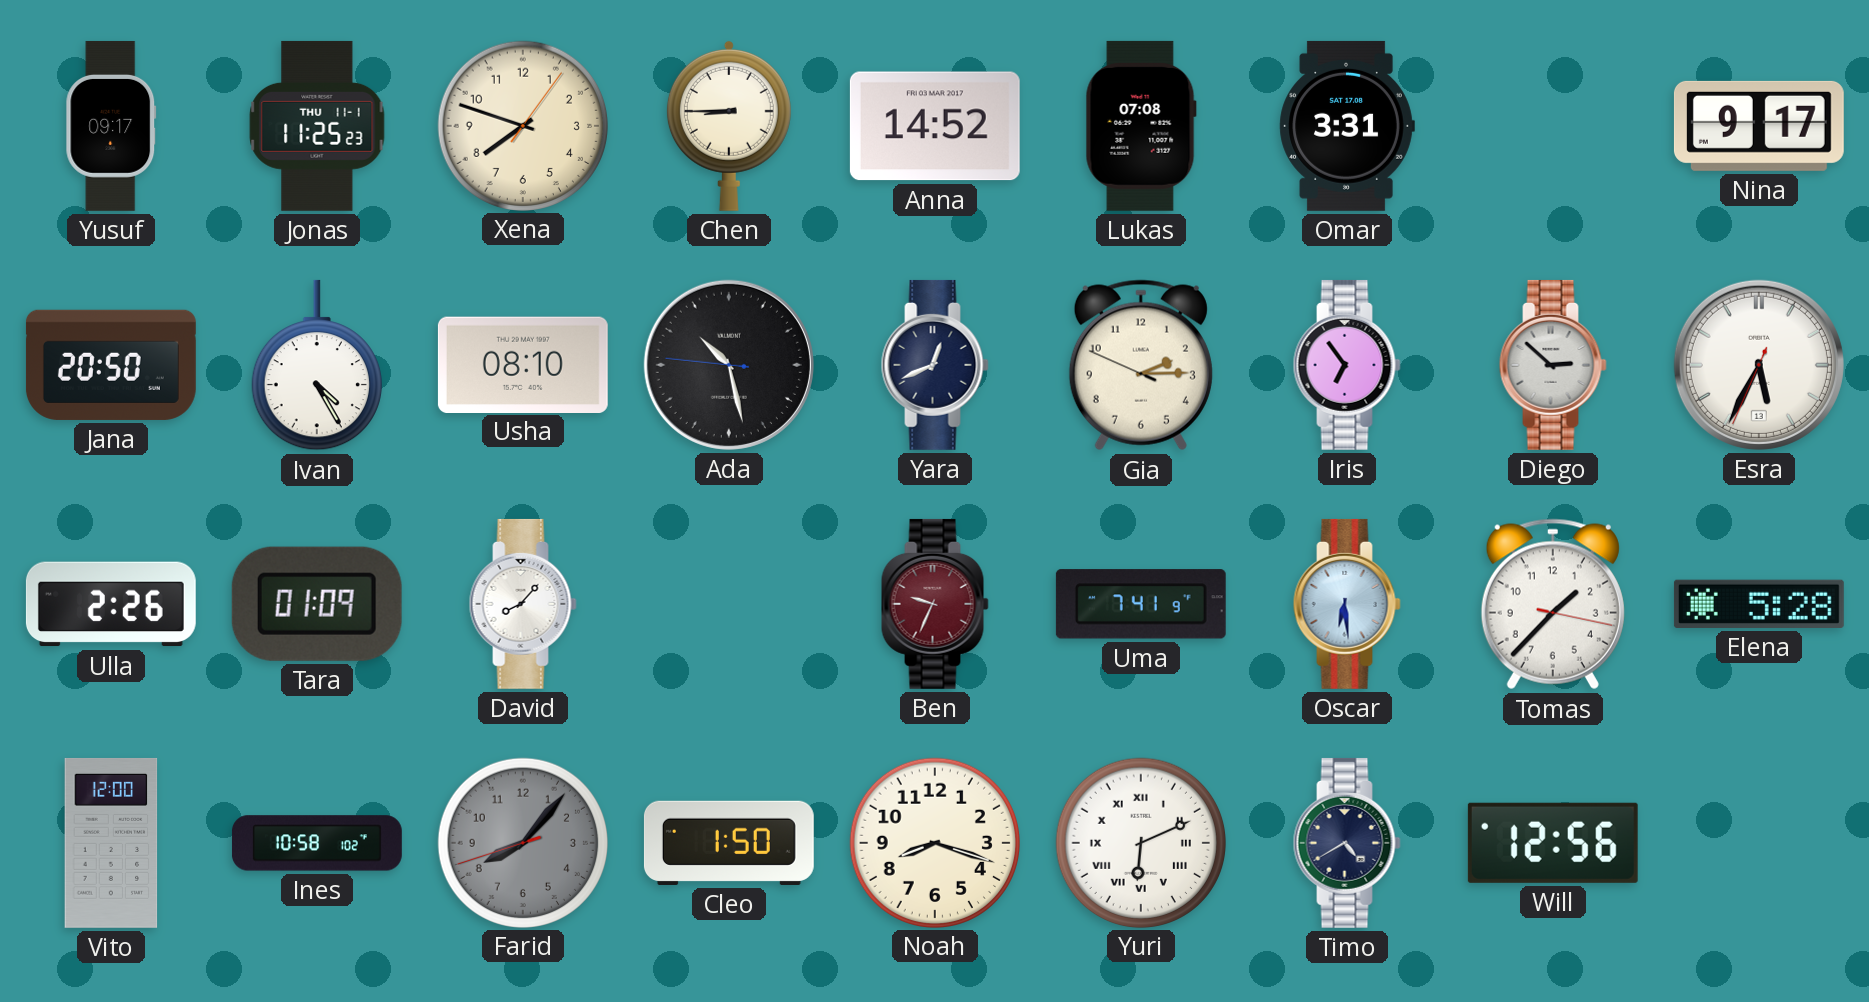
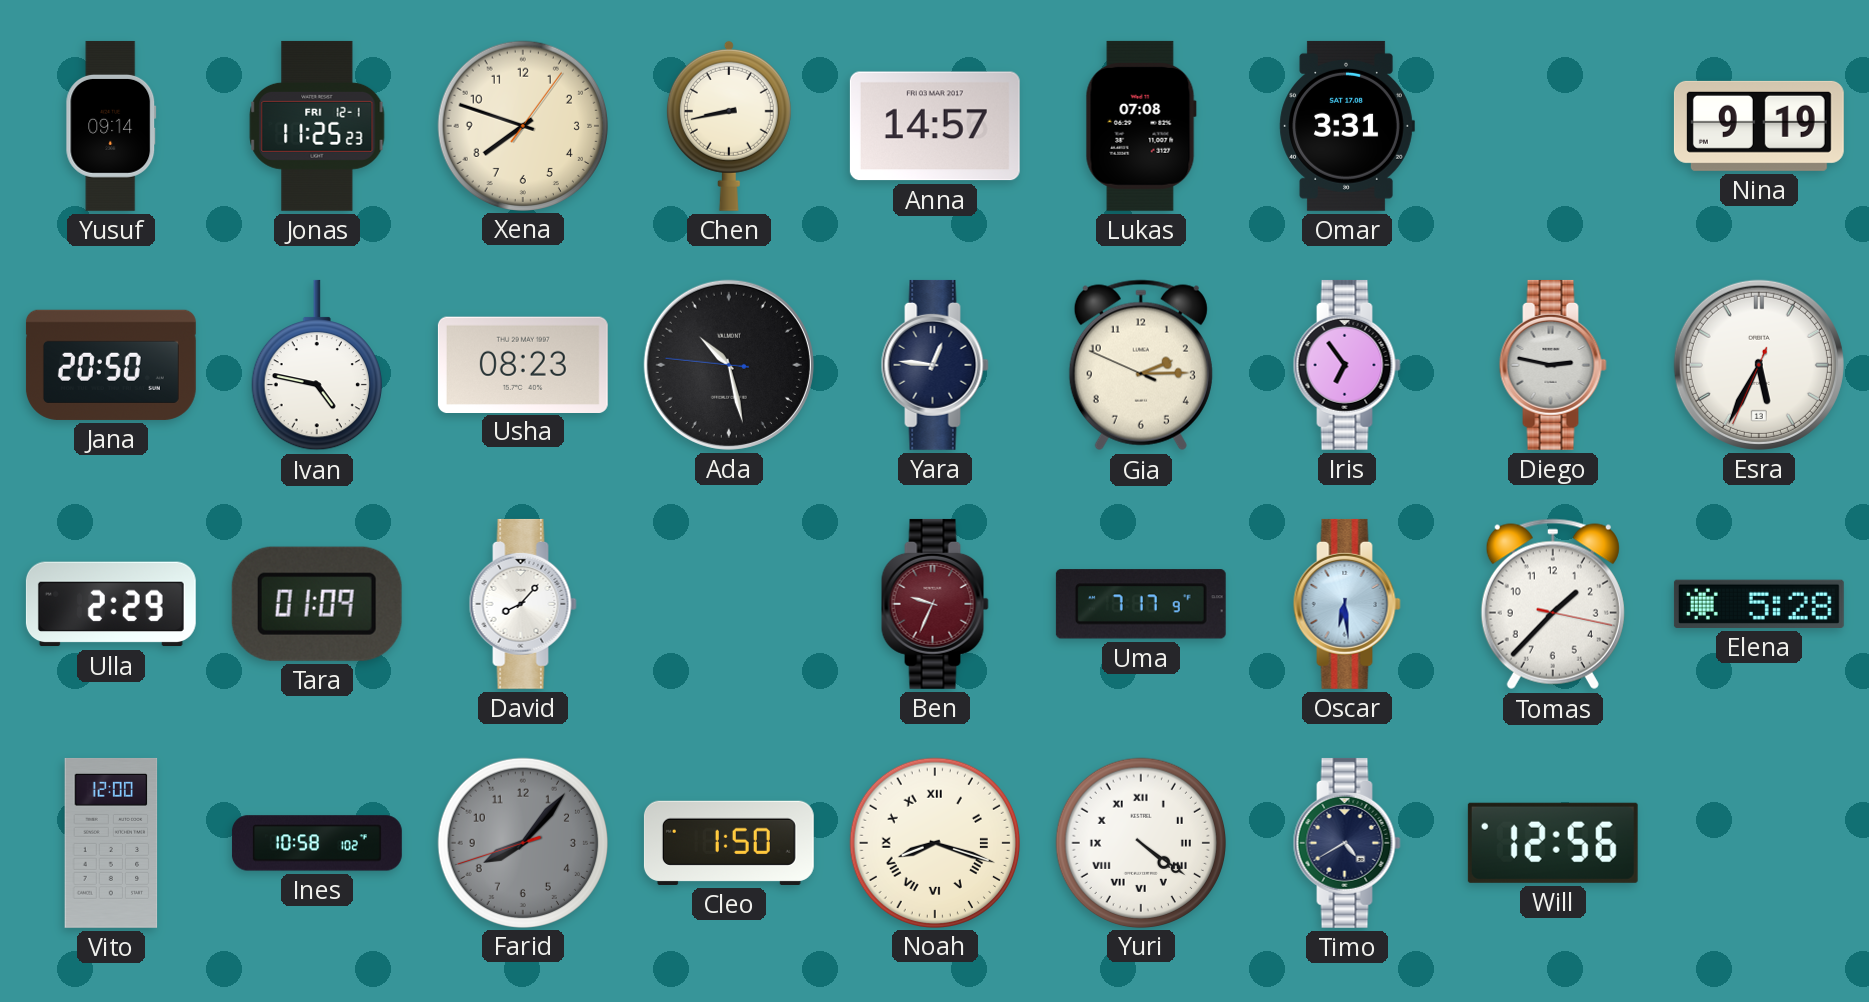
Yusuf: 09:17 -> 09:14 (111, 126)
Jonas date: THU 11-1 -> FRI 12-1 (317, 126)
Chen: 8:45 -> 8:43 (729, 126)
Anna: 14:52 -> 14:57 (935, 126)
Nina: 9:17 -> 9:19 (1759, 126)
Ivan: 4:25 -> 4:47 (317, 365)
Usha: 08:10 -> 08:23 (523, 364)
Yara: 12:41 -> 12:46 (935, 365)
Diego: 2:52 -> 2:47 (1553, 365)
Ulla: 2:26 -> 2:29 (111, 604)
Uma: 7:41 -> 7:17 (1141, 604)
Noah numerals: Arabic -> Roman (934, 842)
Yuri: 6:11 -> 4:21 (1140, 842)
